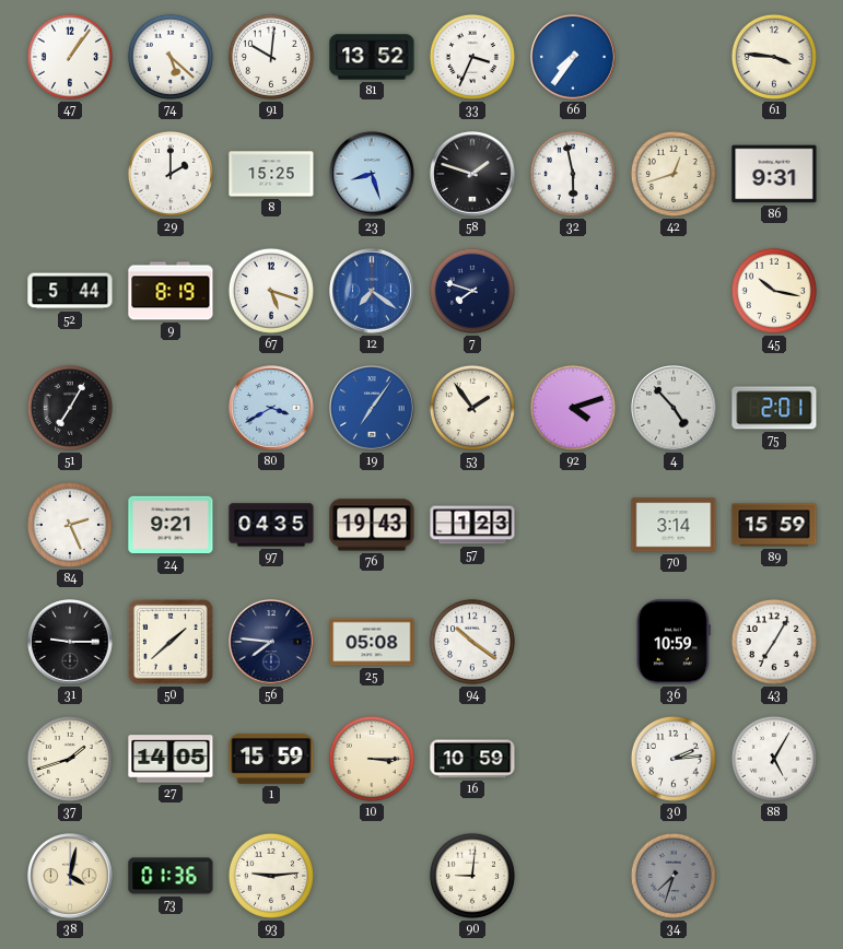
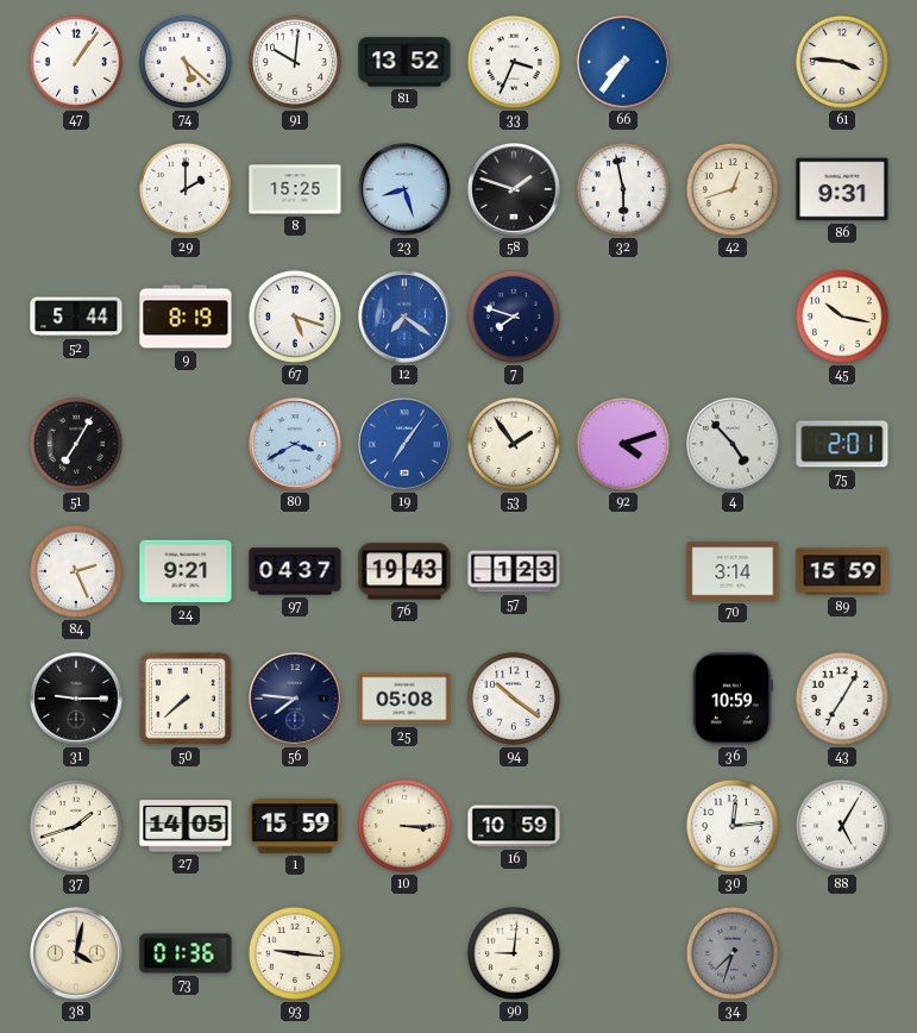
97: 04:35 -> 04:37 (295, 571)
50: 1:38 -> 7:38 (186, 699)
30: 2:14 -> 12:14 (733, 826)
93: 9:14 -> 9:16 (295, 953)
